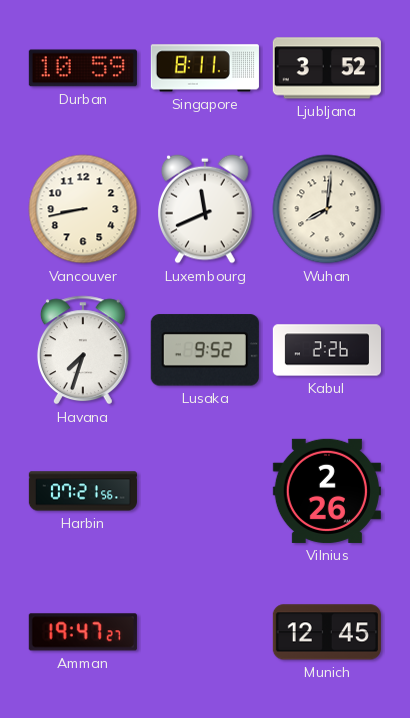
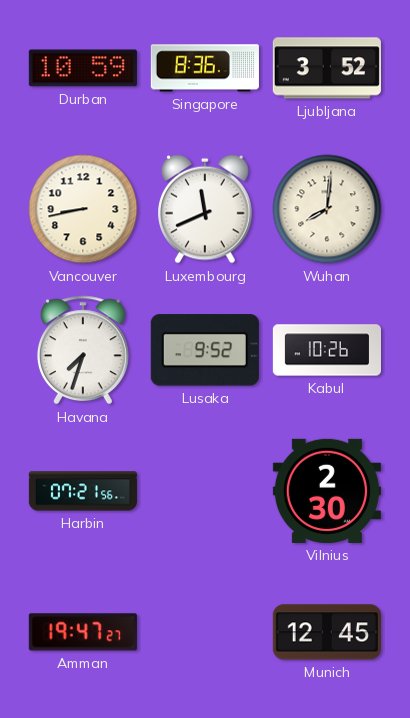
Singapore: 8:11 -> 8:36 (205, 68)
Kabul: 2:26 -> 10:26 (326, 350)
Vilnius: 2:26 -> 2:30 (327, 491)
